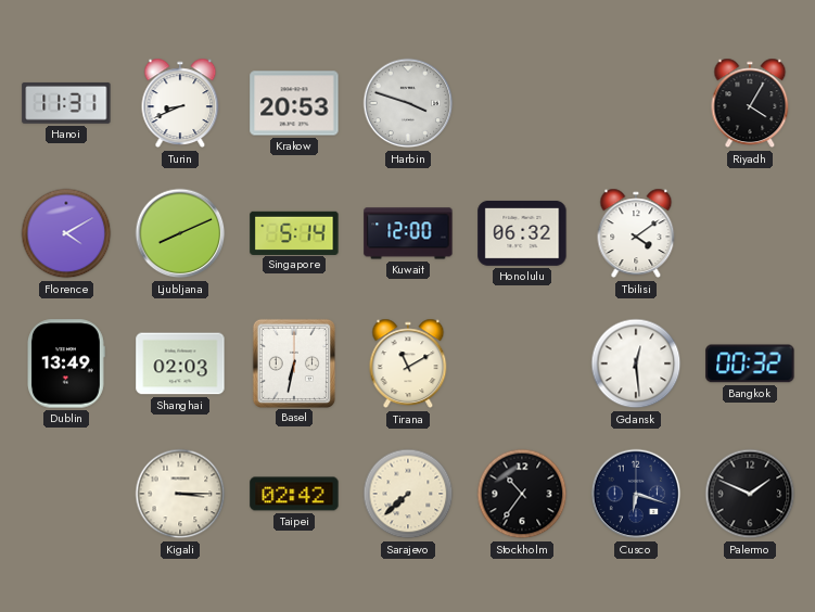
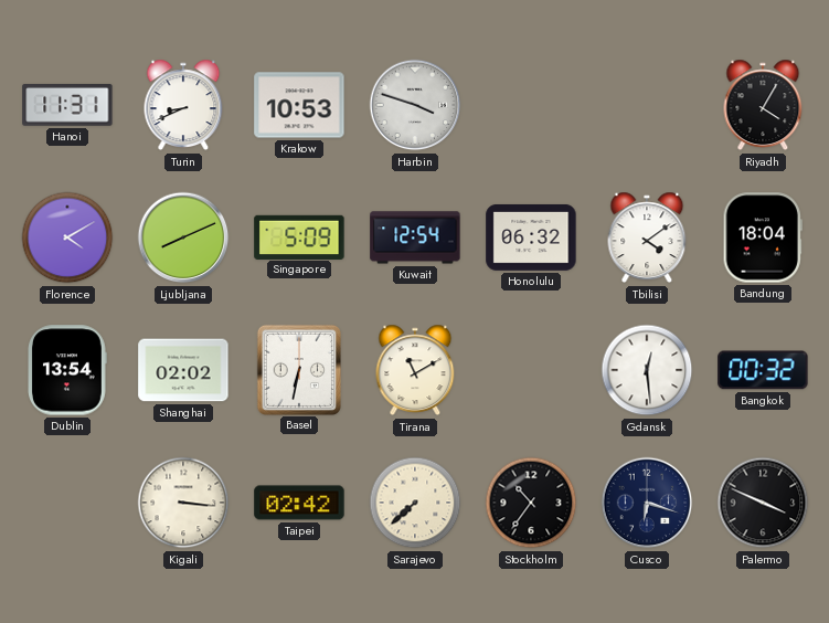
Krakow: 20:53 -> 10:53 (299, 105)
Singapore: 5:14 -> 5:09 (299, 236)
Kuwait: 12:00 -> 12:54 (415, 237)
Bandung: none -> 18:04 (763, 237)
Dublin: 13:49 -> 13:54 (67, 370)
Shanghai: 02:03 -> 02:02 (183, 370)
Kigali: 3:15 -> 3:16 (183, 503)
Palermo: 1:49 -> 3:49 (763, 503)
